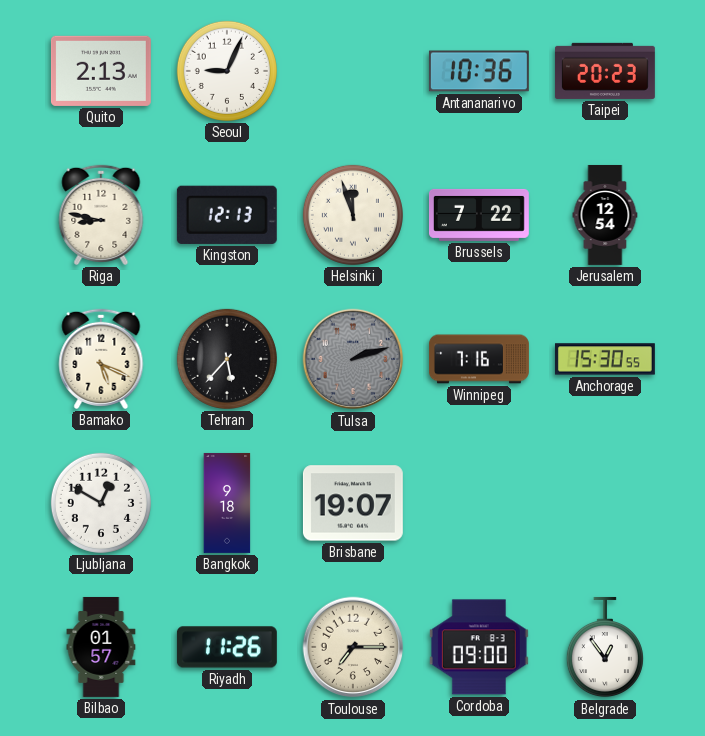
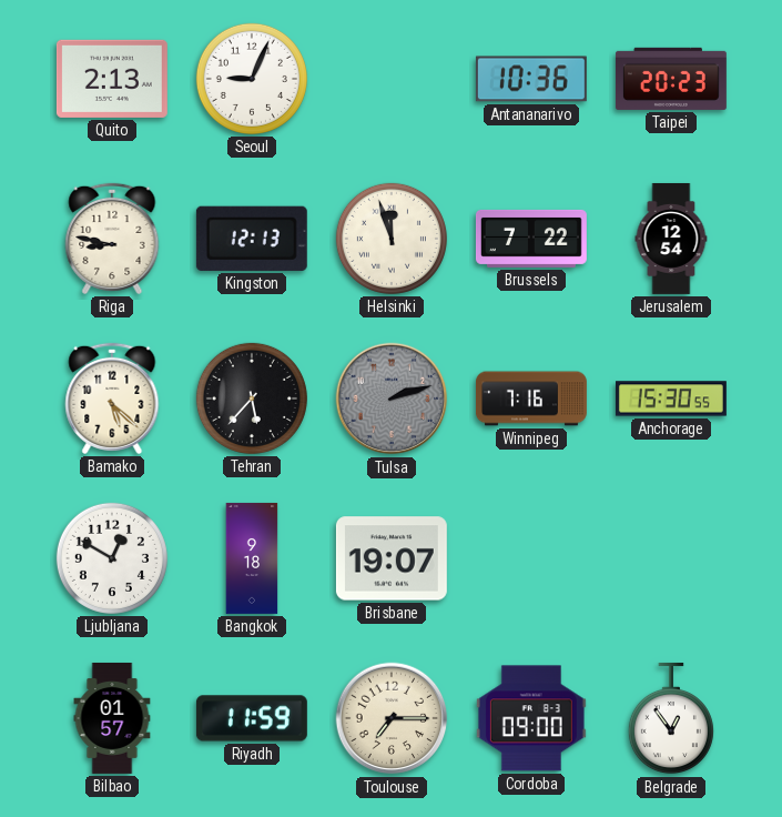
Bamako: 5:19 -> 5:22 (112, 399)
Riyadh: 11:26 -> 11:59 (252, 718)
